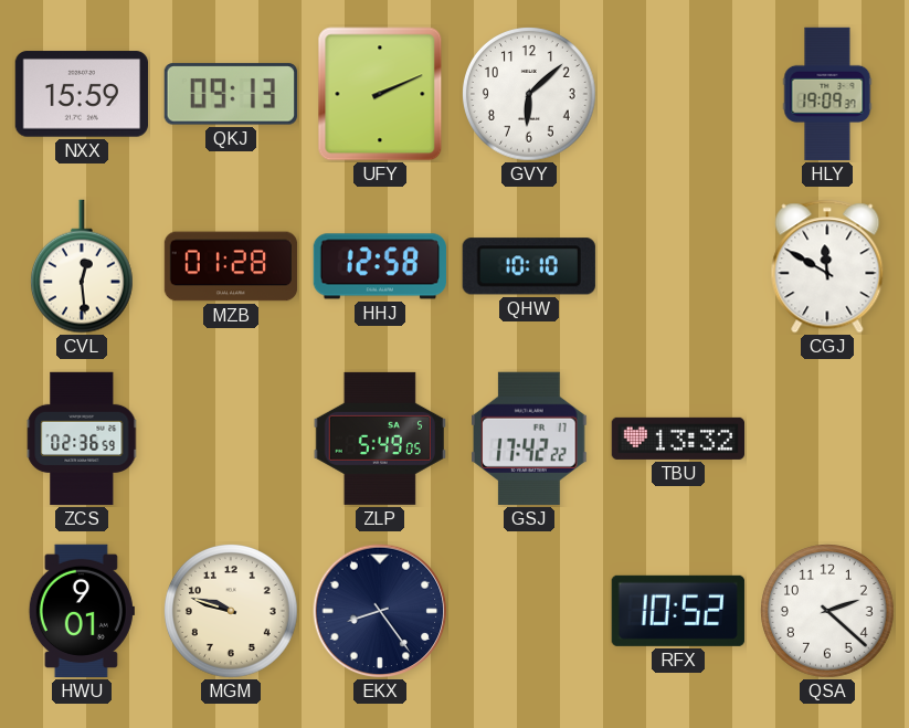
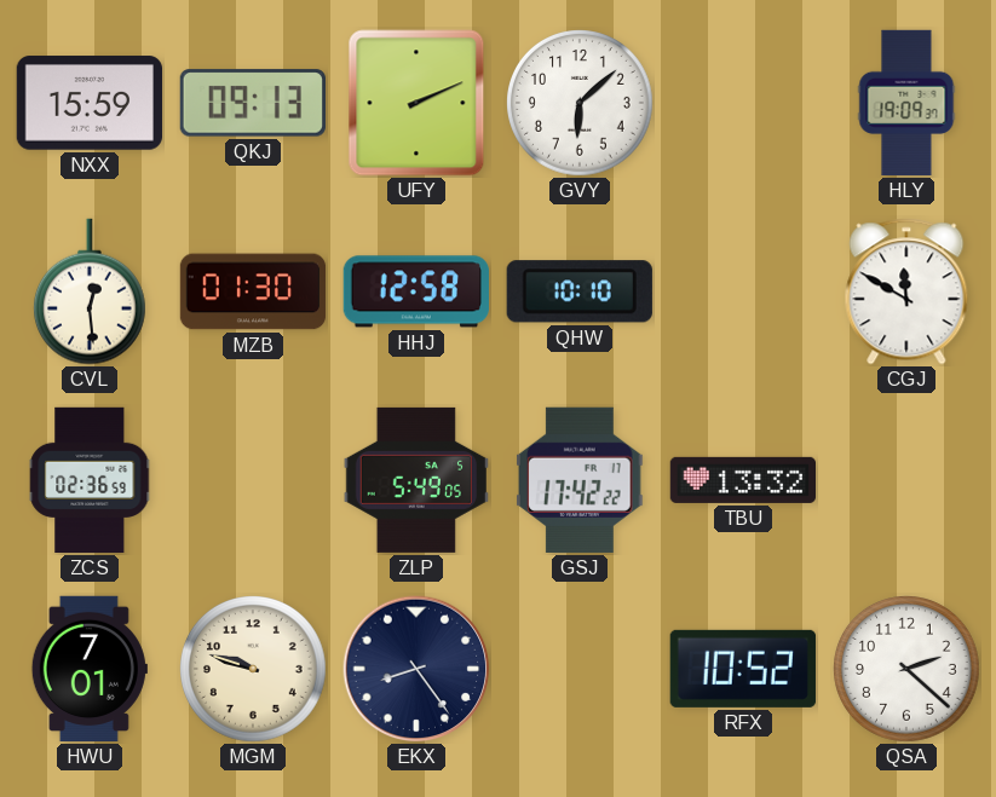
MZB: 01:28 -> 01:30 (253, 291)
HWU: 9:01 -> 7:01 (90, 669)
